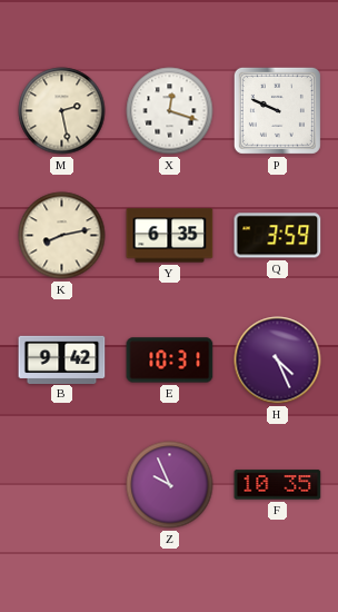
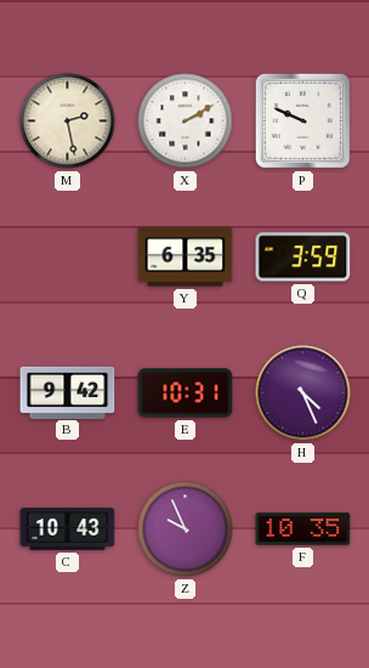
X: 12:18 -> 2:10 (186, 121)
K: 8:13 -> none (62, 236)
C: none -> 10:43 (68, 530)
